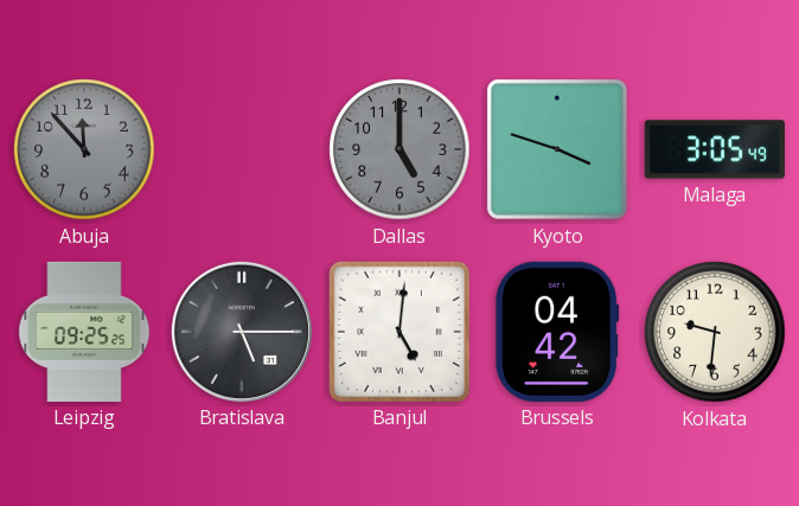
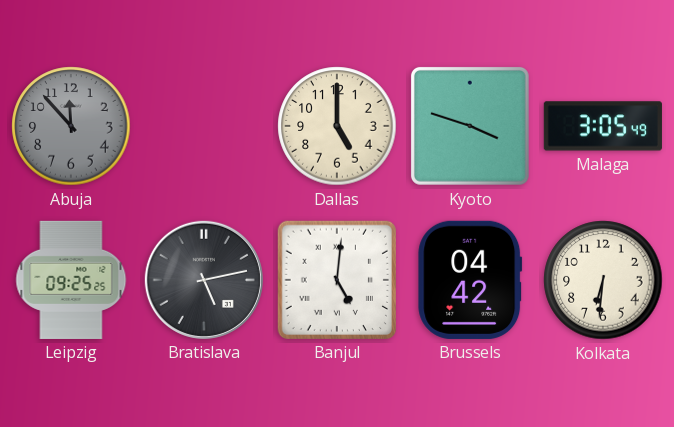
Dallas dial: grey -> cream (337, 126)
Bratislava: 5:15 -> 5:13 (204, 280)
Kolkata: 9:31 -> 6:31 (603, 280)
